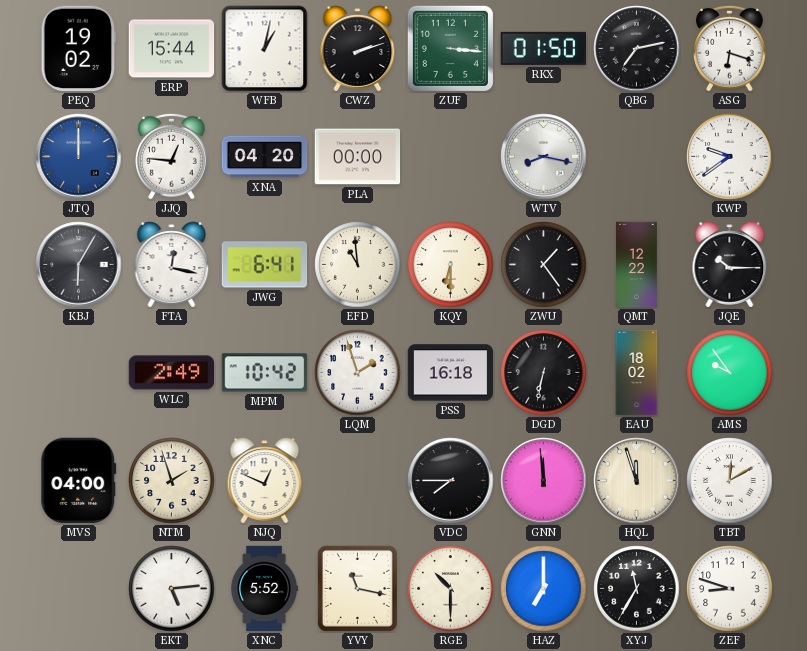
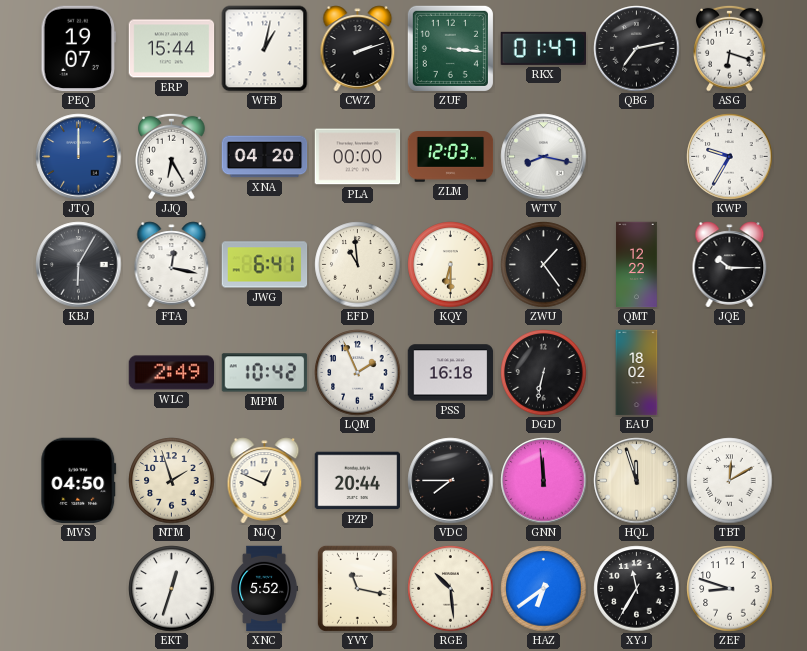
PEQ: 19:02 -> 19:07 (79, 49)
RKX: 01:50 -> 01:47 (543, 48)
JJQ: 12:46 -> 6:25 (172, 156)
ZLM: none -> 12:03 (451, 157)
KWP: 9:39 -> 9:35 (730, 157)
LQM: 1:57 -> 1:56 (358, 373)
AMS: 9:54 -> none (730, 373)
MVS: 04:00 -> 04:50 (79, 481)
PZP: none -> 20:44 (358, 481)
EKT: 5:14 -> 12:33 (172, 589)
RGE: 10:30 -> 10:29 (451, 589)
HAZ: 7:00 -> 6:39 (544, 589)
